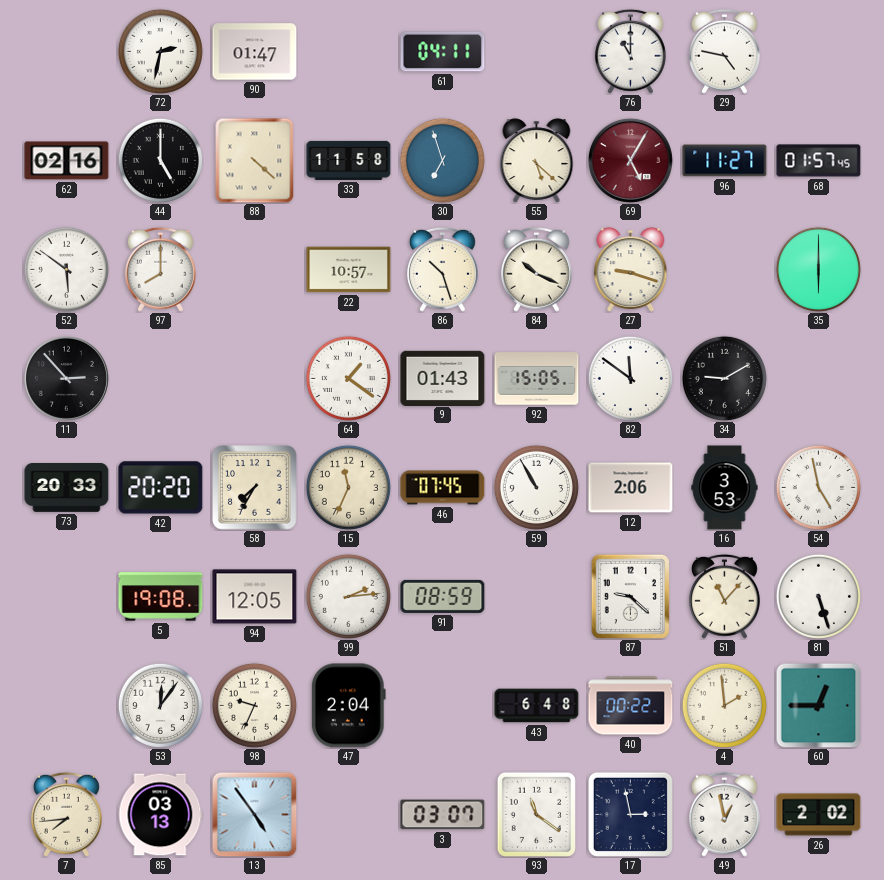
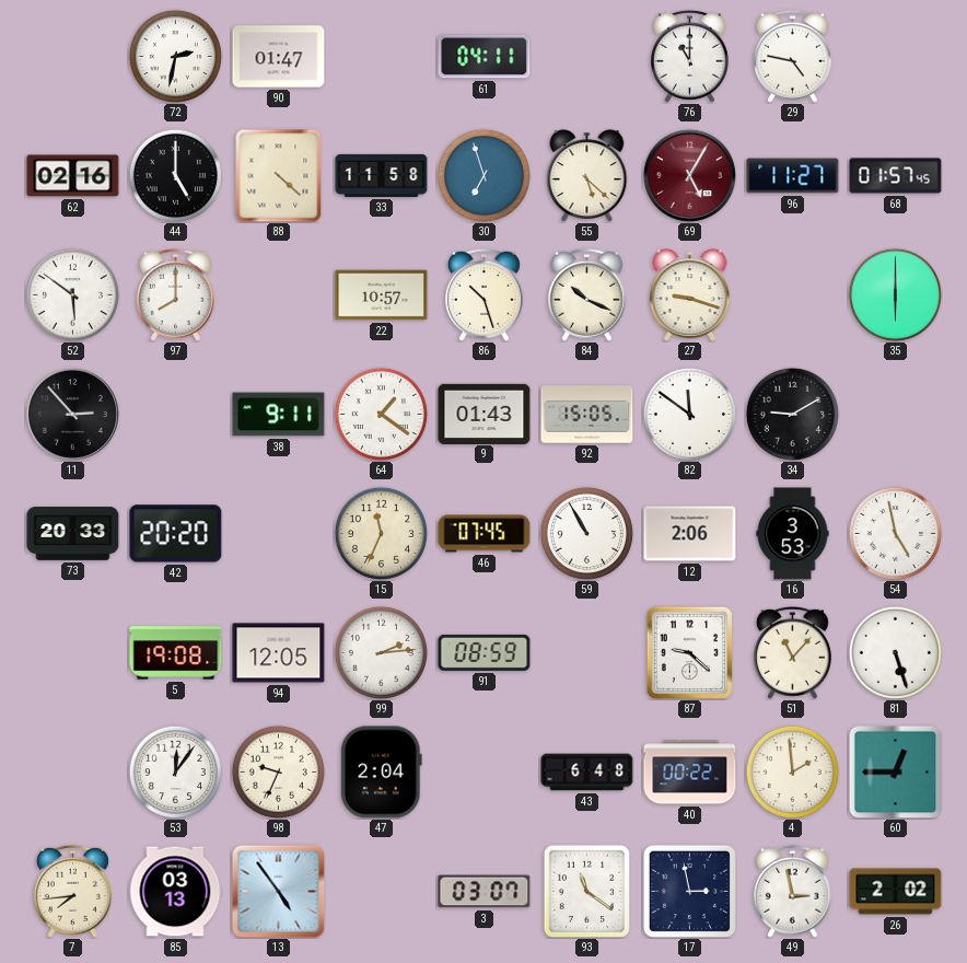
38: none -> 9:11 (279, 415)
58: 7:35 -> none (255, 488)
49: 12:58 -> 2:58 (792, 891)
